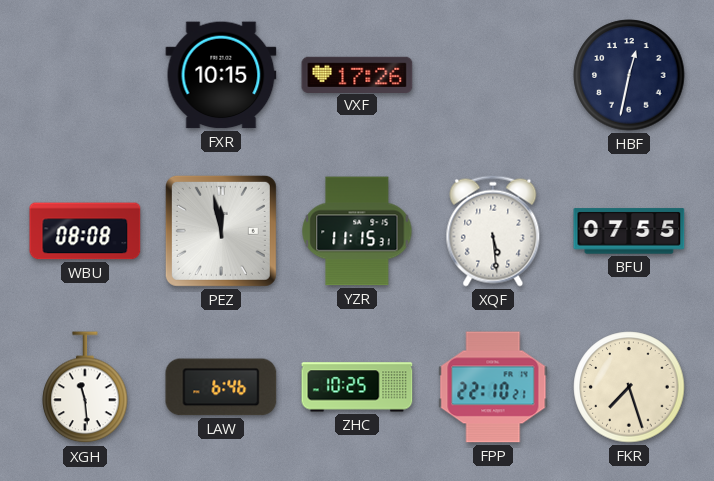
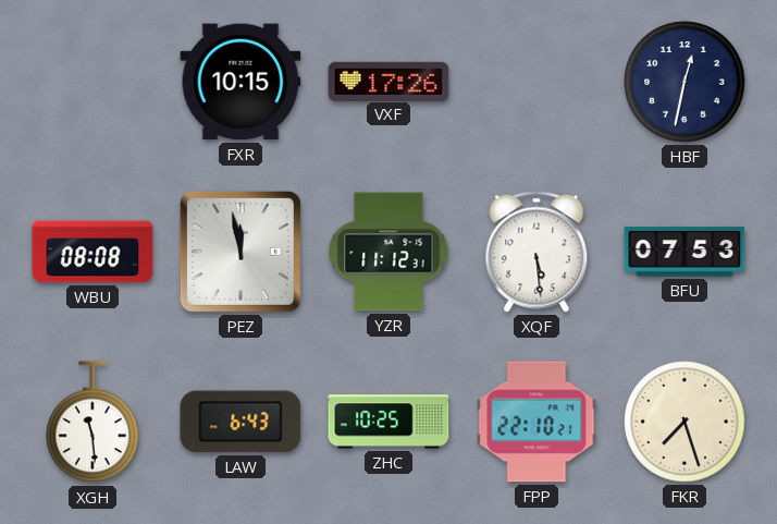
YZR: 11:15 -> 11:12 (388, 252)
BFU: 07:55 -> 07:53 (684, 252)
LAW: 6:46 -> 6:43 (240, 422)
